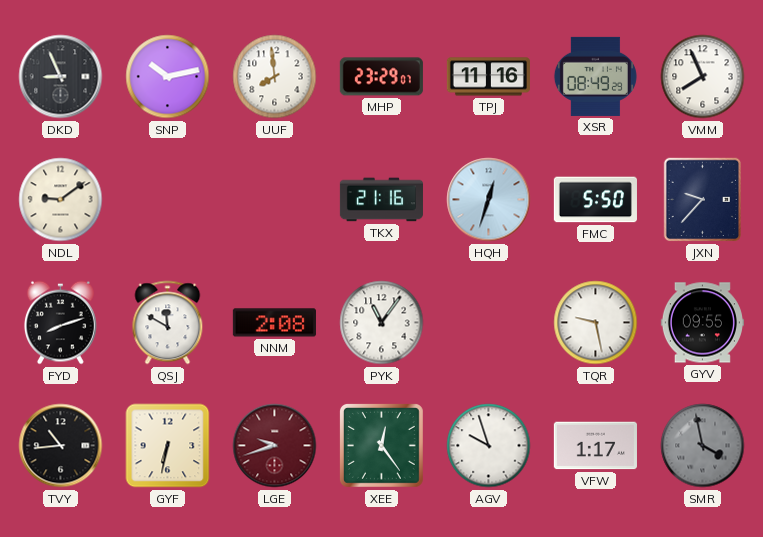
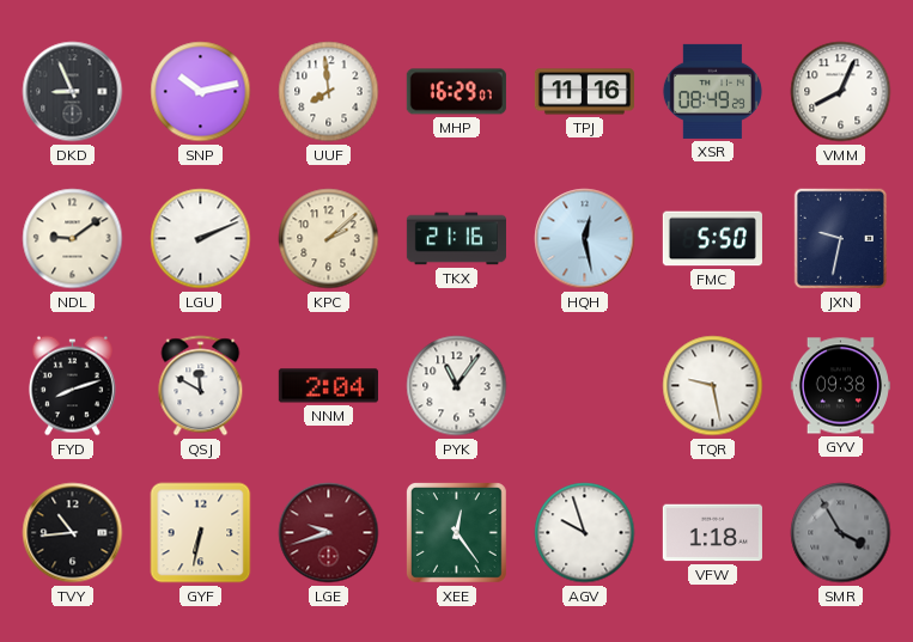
MHP: 23:29 -> 16:29 (456, 92)
VMM: 7:56 -> 8:04 (841, 92)
LGU: none -> 2:11 (201, 239)
KPC: none -> 2:08 (329, 239)
HQH: 12:33 -> 12:28 (585, 239)
JXN: 9:37 -> 9:32 (841, 239)
NNM: 2:08 -> 2:04 (328, 386)
GYV: 09:55 -> 09:38 (840, 386)
VFW: 1:17 -> 1:18 (712, 533)
SMR: 3:58 -> 3:55 (841, 533)
